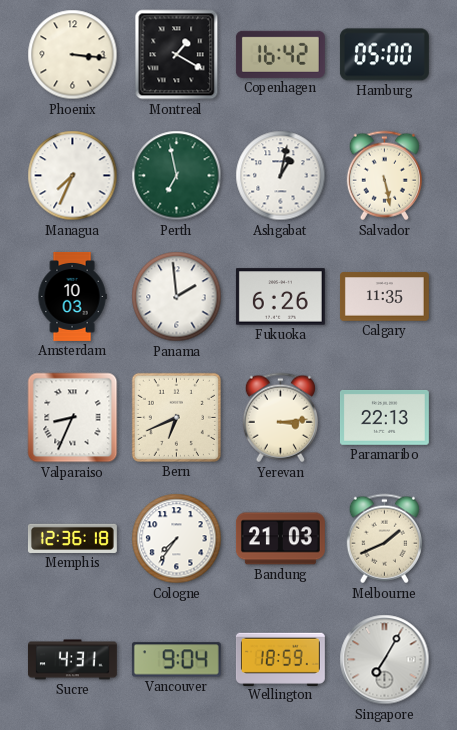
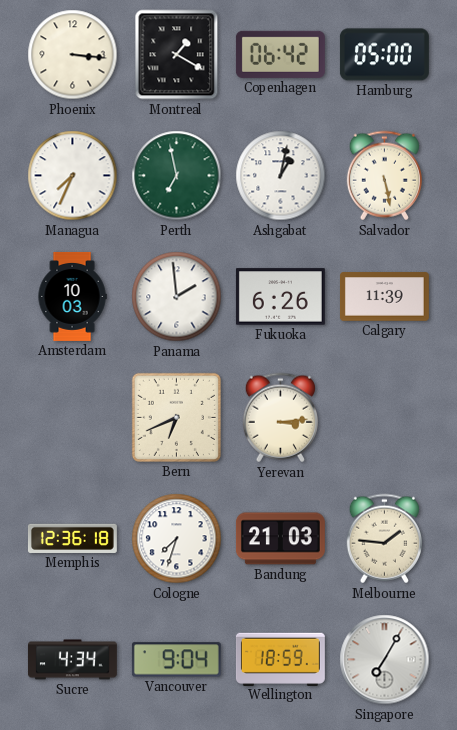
Copenhagen: 16:42 -> 06:42 (280, 54)
Calgary: 11:35 -> 11:39 (384, 297)
Valparaiso: 8:34 -> none (73, 418)
Paramaribo: 22:13 -> none (384, 418)
Cologne: 7:36 -> 7:33 (177, 539)
Melbourne: 1:41 -> 1:46 (384, 539)
Sucre: 4:31 -> 4:34 (72, 660)
